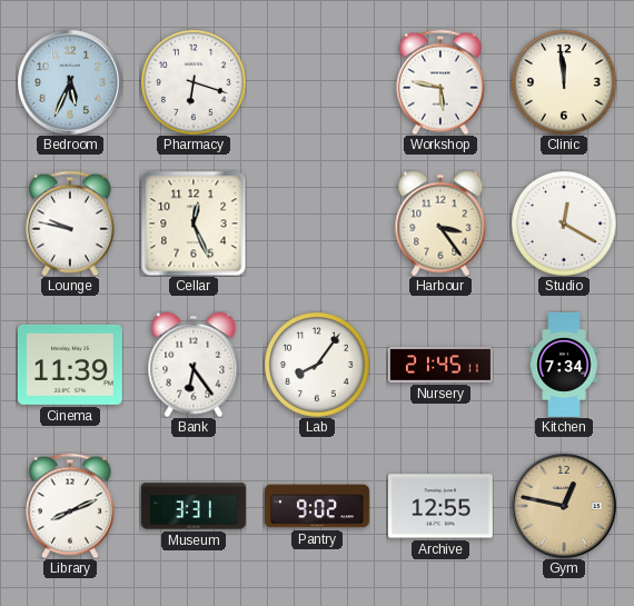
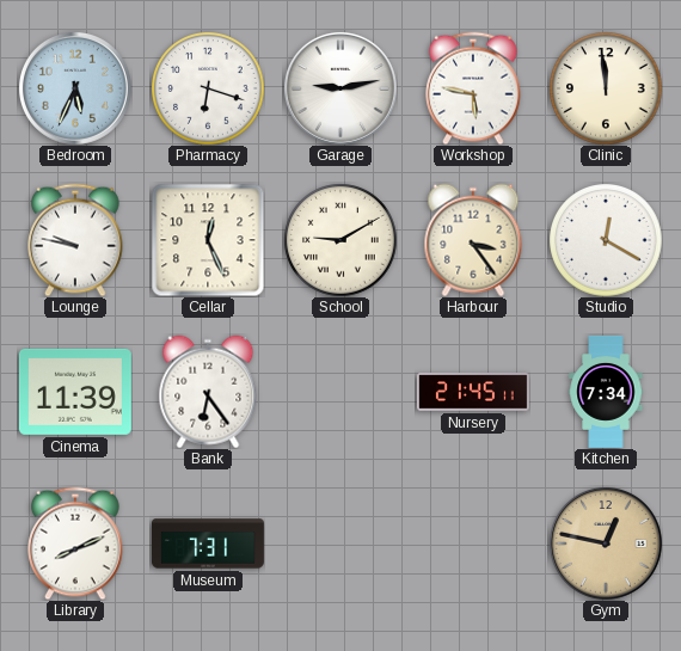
Garage: none -> 9:13 (340, 88)
School: none -> 9:10 (340, 240)
Lab: 8:06 -> none (317, 365)
Museum: 3:31 -> 7:31 (208, 543)
Pantry: 9:02 -> none (317, 506)
Archive: 12:55 -> none (440, 506)
